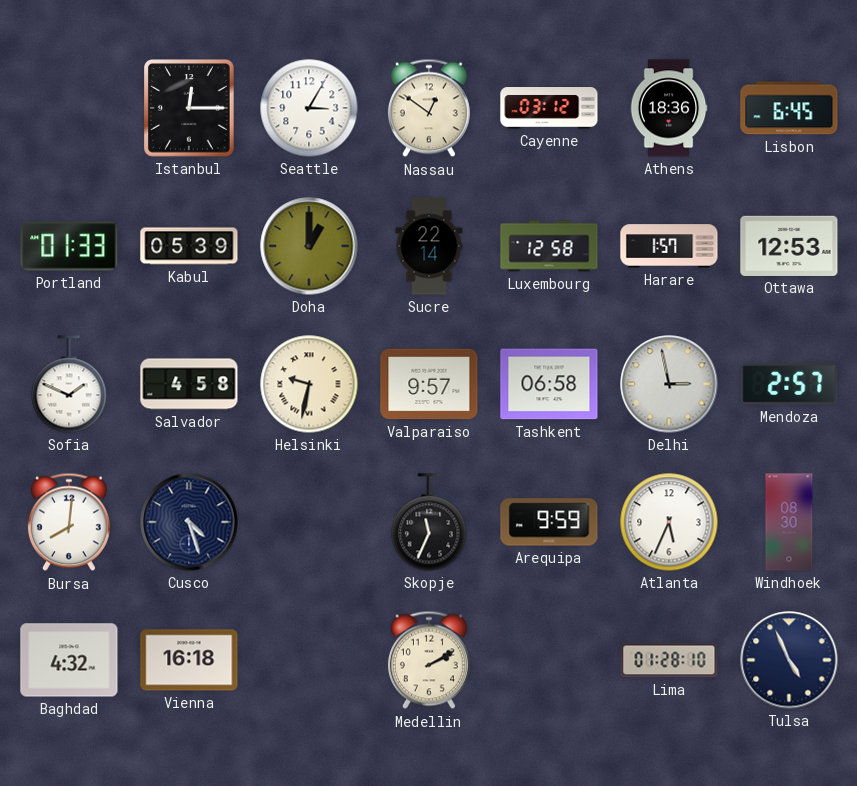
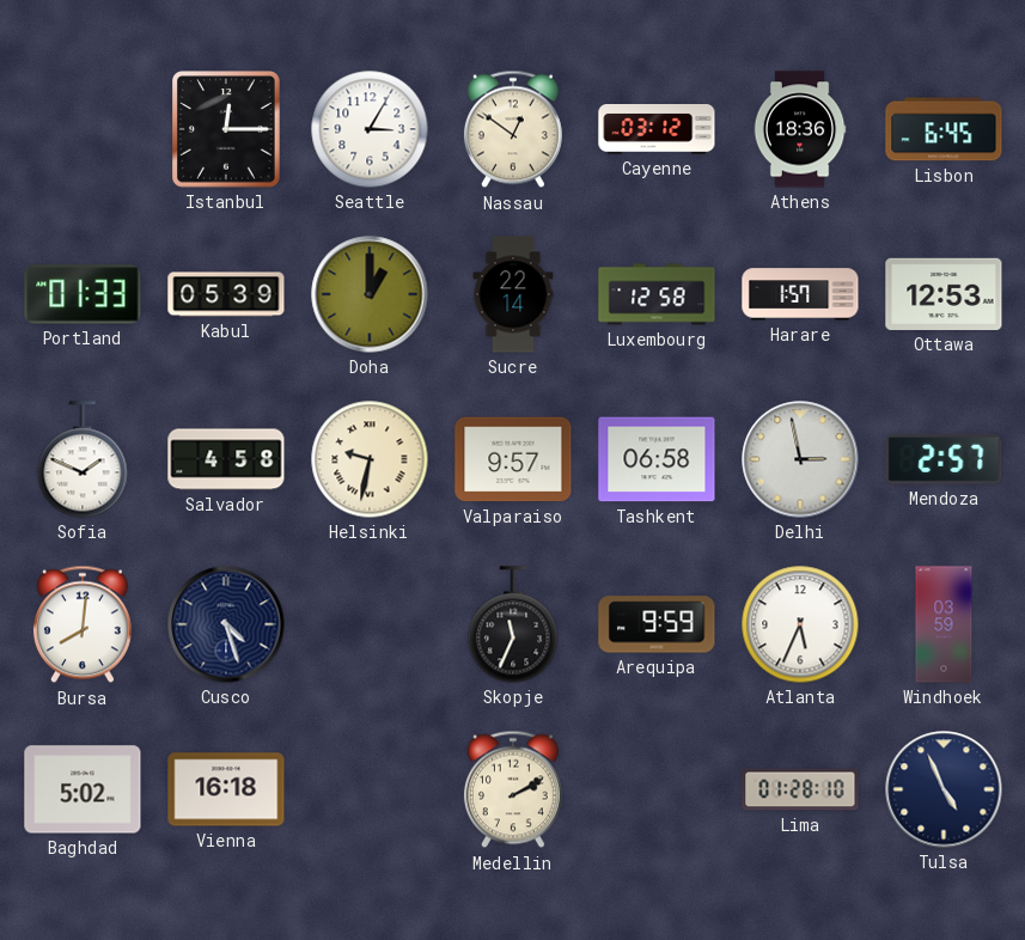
Windhoek: 08:30 -> 03:59 (944, 624)
Baghdad: 4:32 -> 5:02 (83, 789)
